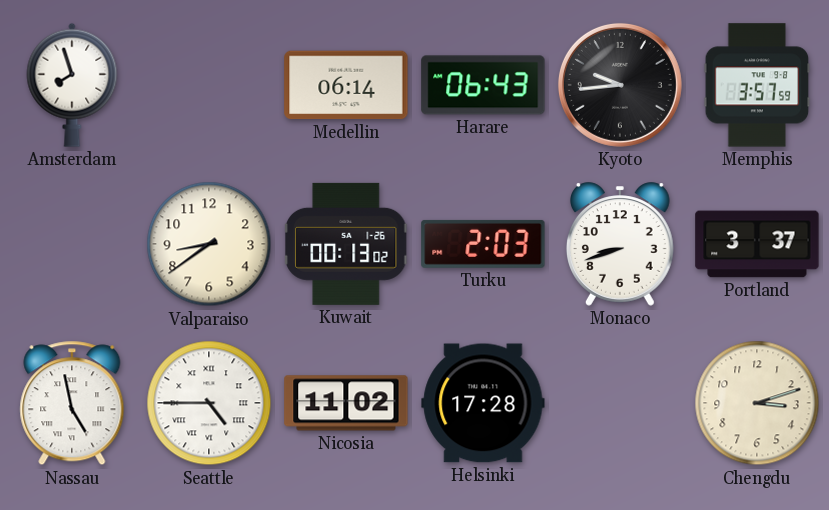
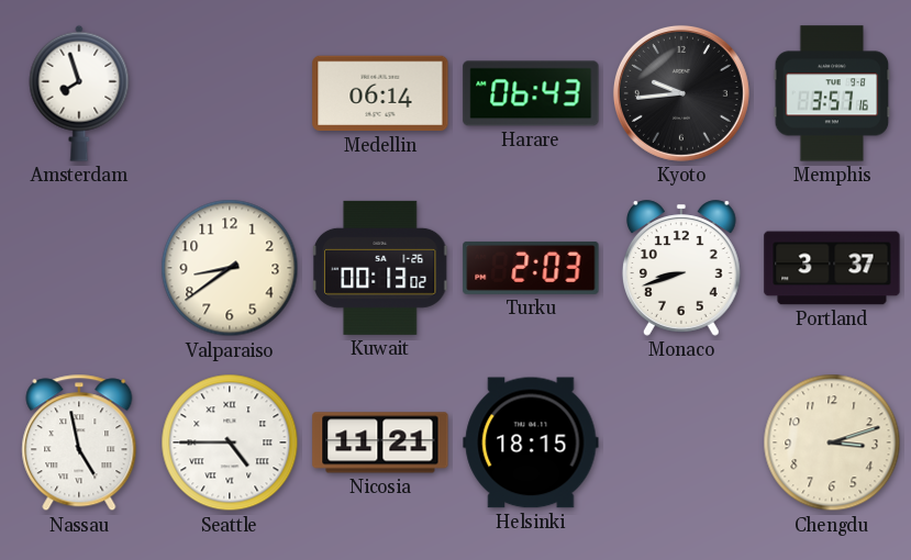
Memphis: 3:57:59 -> 3:57:16 (832, 93)
Nicosia: 11:02 -> 11:21 (380, 443)
Helsinki: 17:28 -> 18:15 (531, 443)
